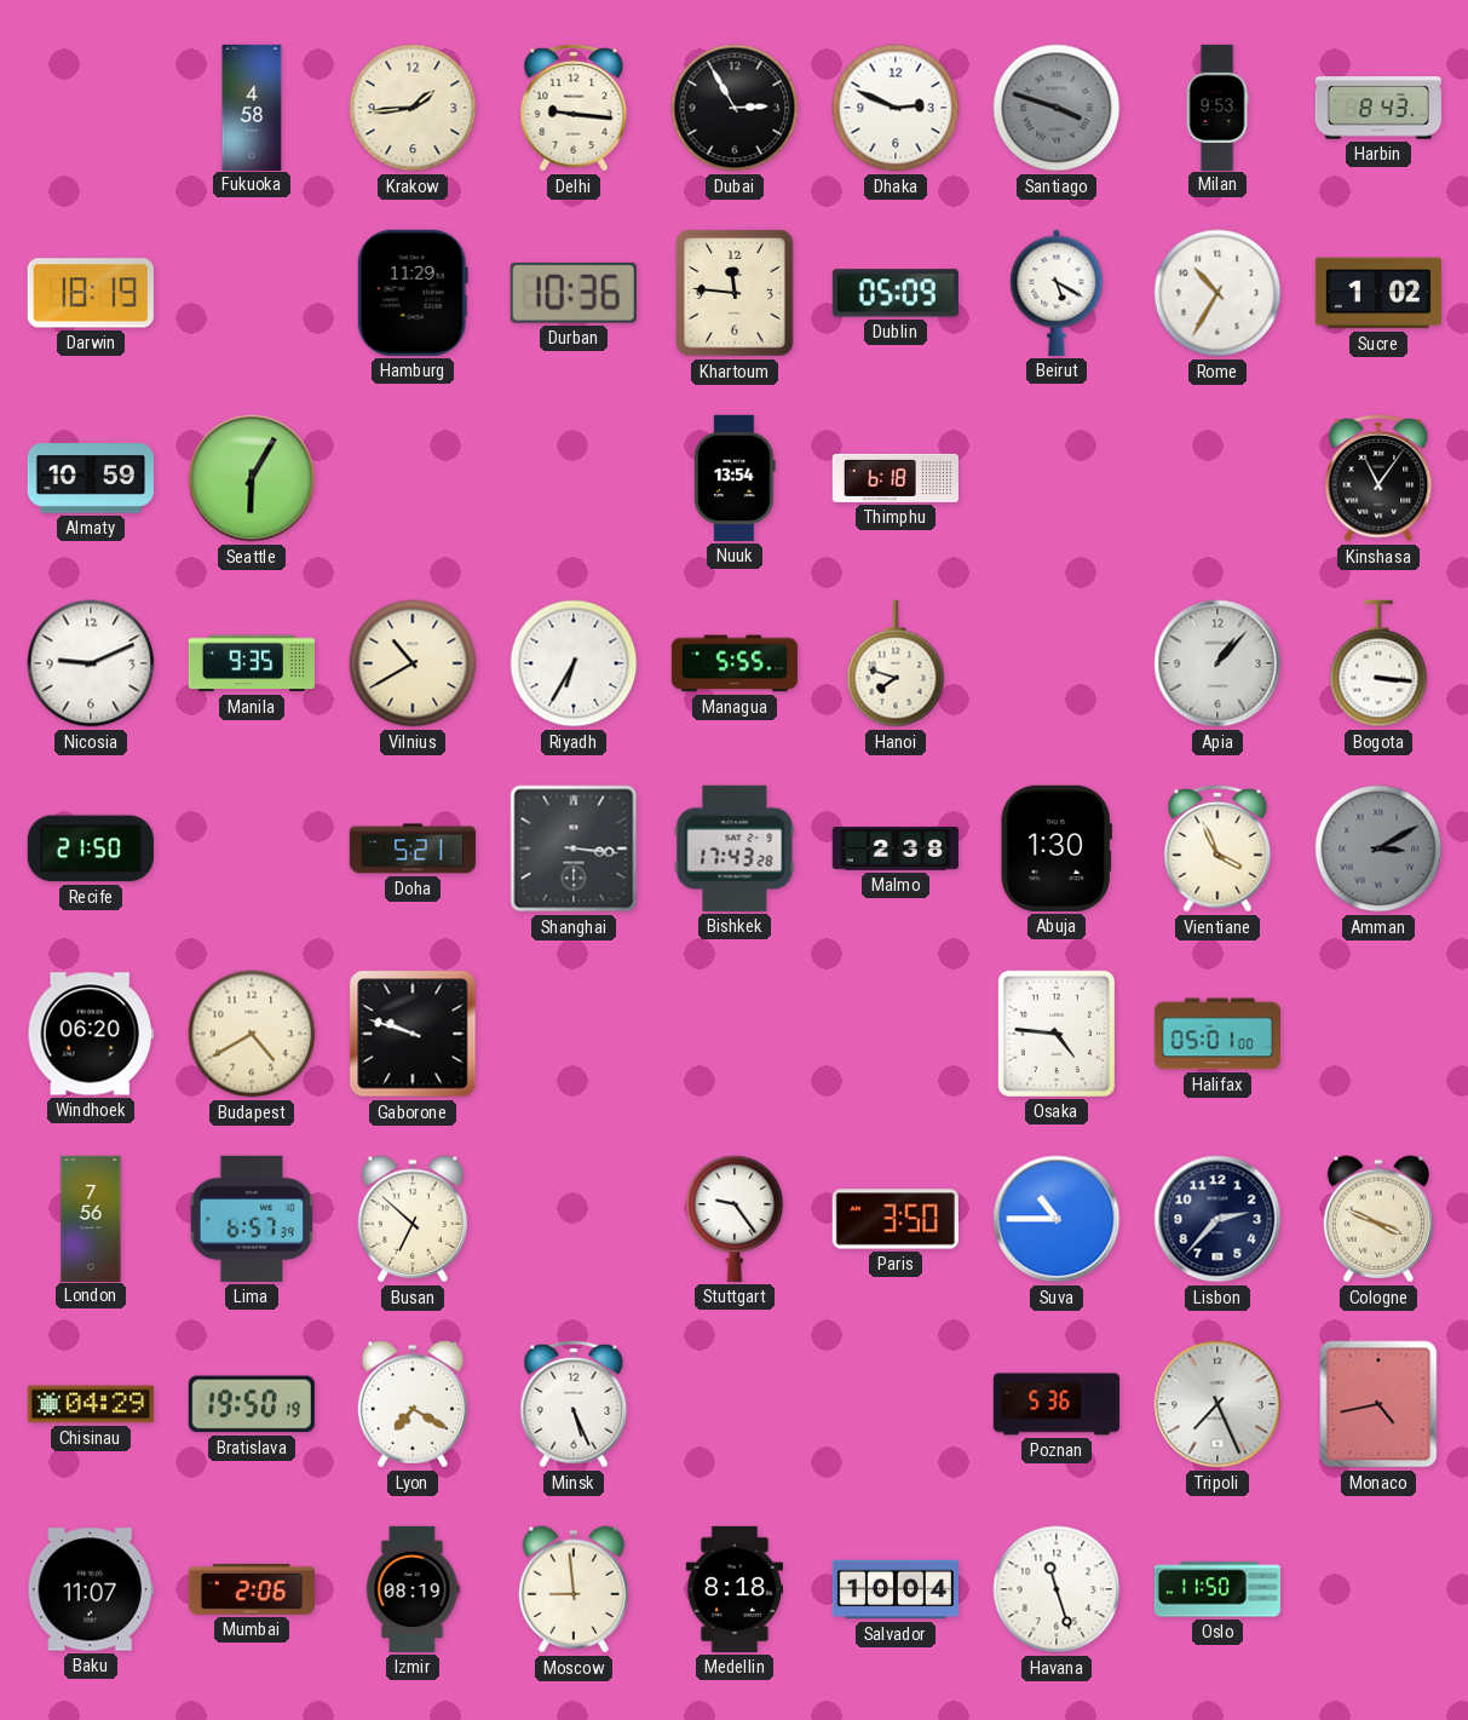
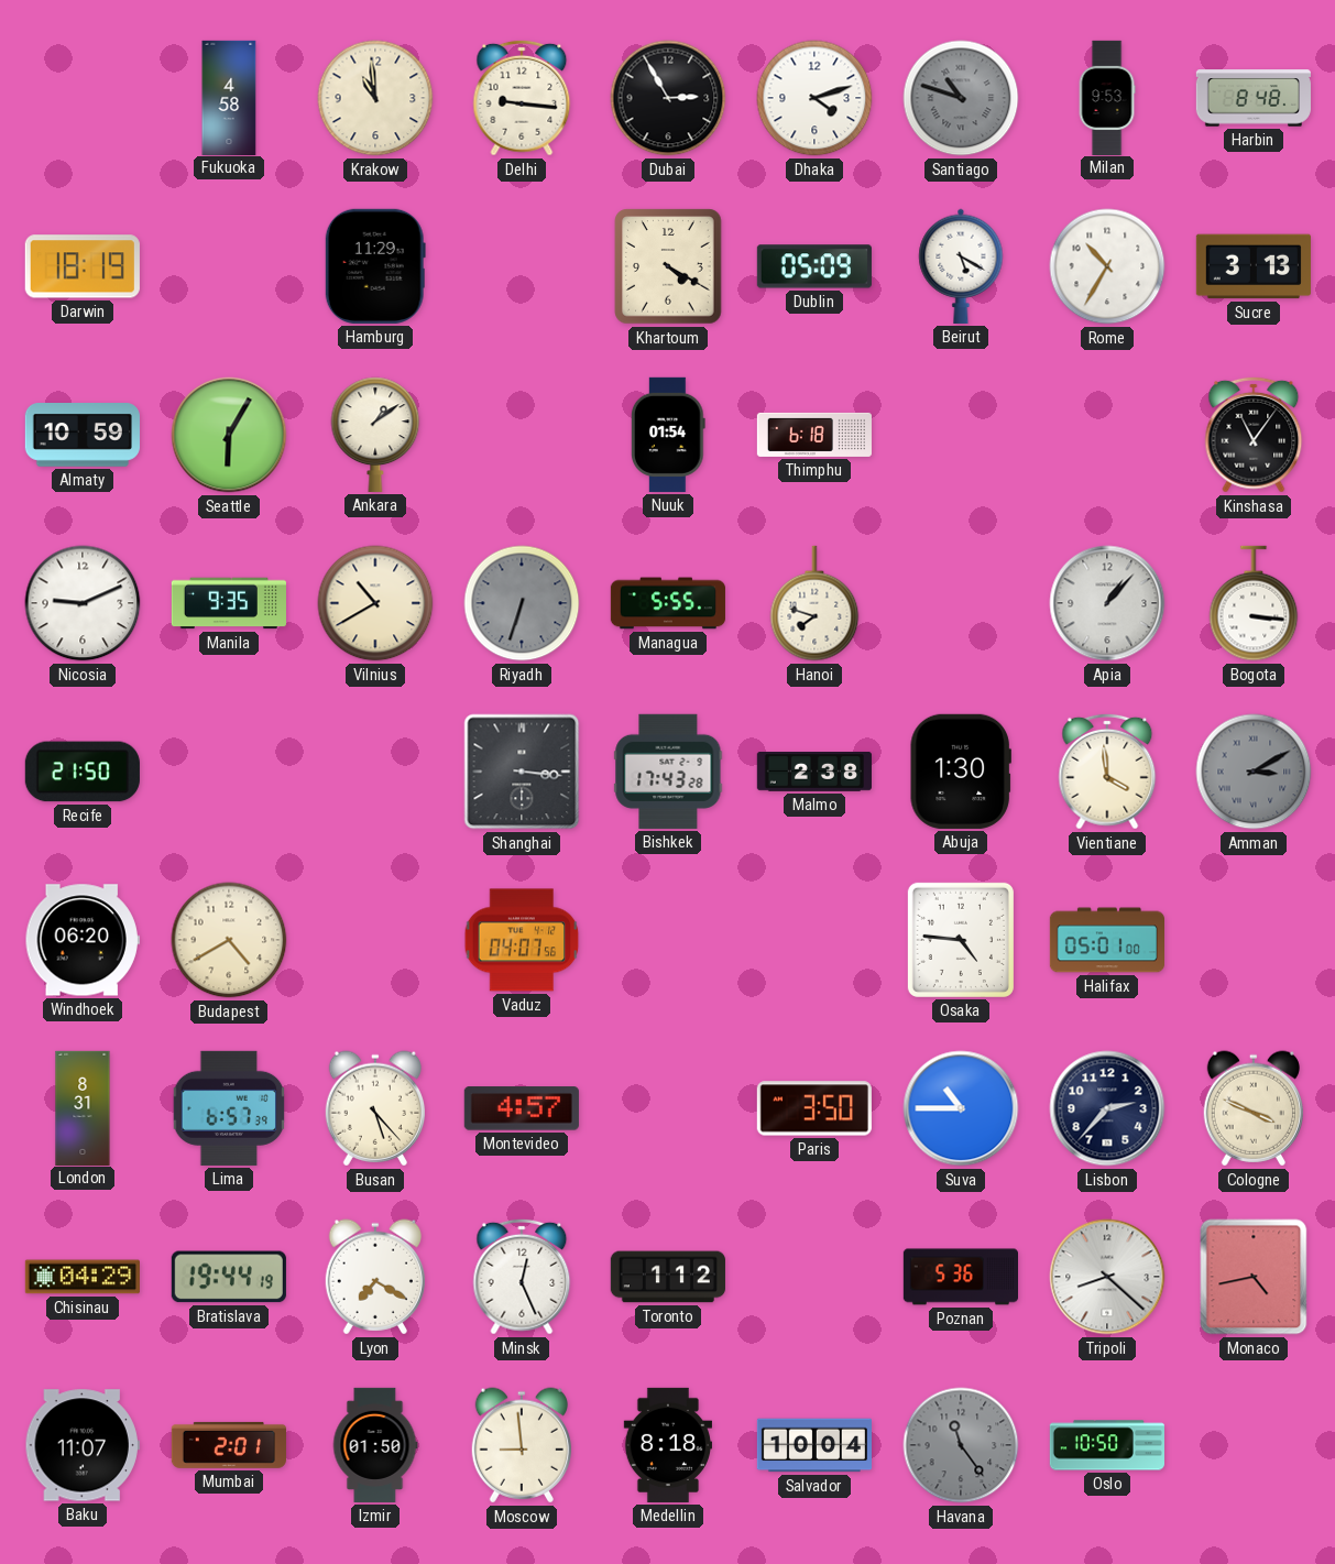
Krakow: 1:44 -> 10:59 (375, 98)
Dhaka: 2:49 -> 4:12 (814, 98)
Santiago: 3:48 -> 10:48 (961, 98)
Harbin: 8:43 -> 8:48 (1254, 98)
Durban: 10:36 -> none (574, 293)
Khartoum: 11:46 -> 4:20 (668, 266)
Sucre: 1:02 -> 3:13 (1254, 266)
Ankara: none -> 1:09 (375, 435)
Nuuk: 13:54 -> 01:54 (668, 435)
Riyadh: 6:35 -> 6:33 (522, 603)
Riyadh dial: white -> grey (522, 603)
Doha: 5:21 -> none (413, 849)
Vientiane: 3:56 -> 3:59 (1107, 772)
Gaborone: 9:48 -> none (413, 1034)
Vaduz: none -> 04:07 (522, 940)
London: 7:56 -> 8:31 (83, 1107)
Busan: 6:52 -> 5:23 (374, 1108)
Montevideo: none -> 4:57 (522, 1108)
Stuttgart: 9:24 -> none (735, 1219)
Bratislava: 19:50 -> 19:44 (229, 1277)
Minsk: 5:26 -> 12:26 (522, 1277)
Toronto: none -> 1:12 (668, 1277)
Tripoli: 7:26 -> 8:22 (1107, 1277)
Mumbai: 2:06 -> 2:01 (229, 1445)
Izmir: 08:19 -> 01:50 (375, 1445)
Havana: 11:27 -> 11:24 (961, 1445)
Havana dial: white -> grey (961, 1445)
Oslo: 11:50 -> 10:50 (1107, 1445)
